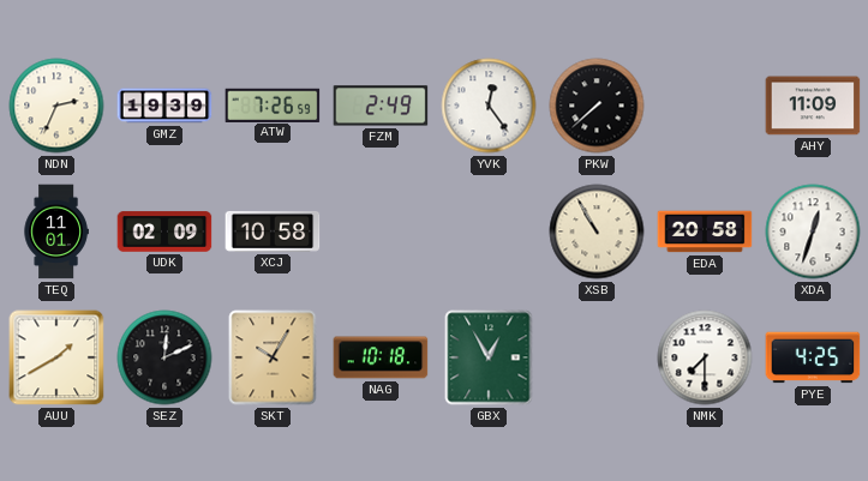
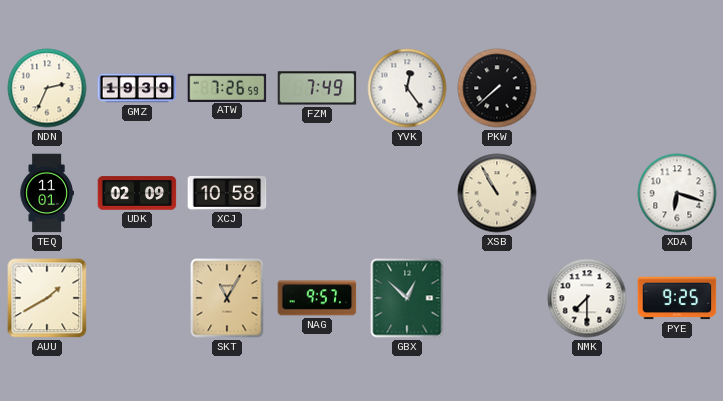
FZM: 2:49 -> 7:49 (317, 88)
AHY: 11:09 -> none (813, 106)
EDA: 20:58 -> none (705, 232)
XDA: 12:33 -> 6:18 (677, 193)
SEZ: 12:11 -> none (164, 357)
SKT: 10:05 -> 11:05 (227, 298)
NAG: 10:18 -> 9:57 (317, 298)
GBX: 12:55 -> 12:52 (407, 298)
PYE: 4:25 -> 9:25 (677, 298)
